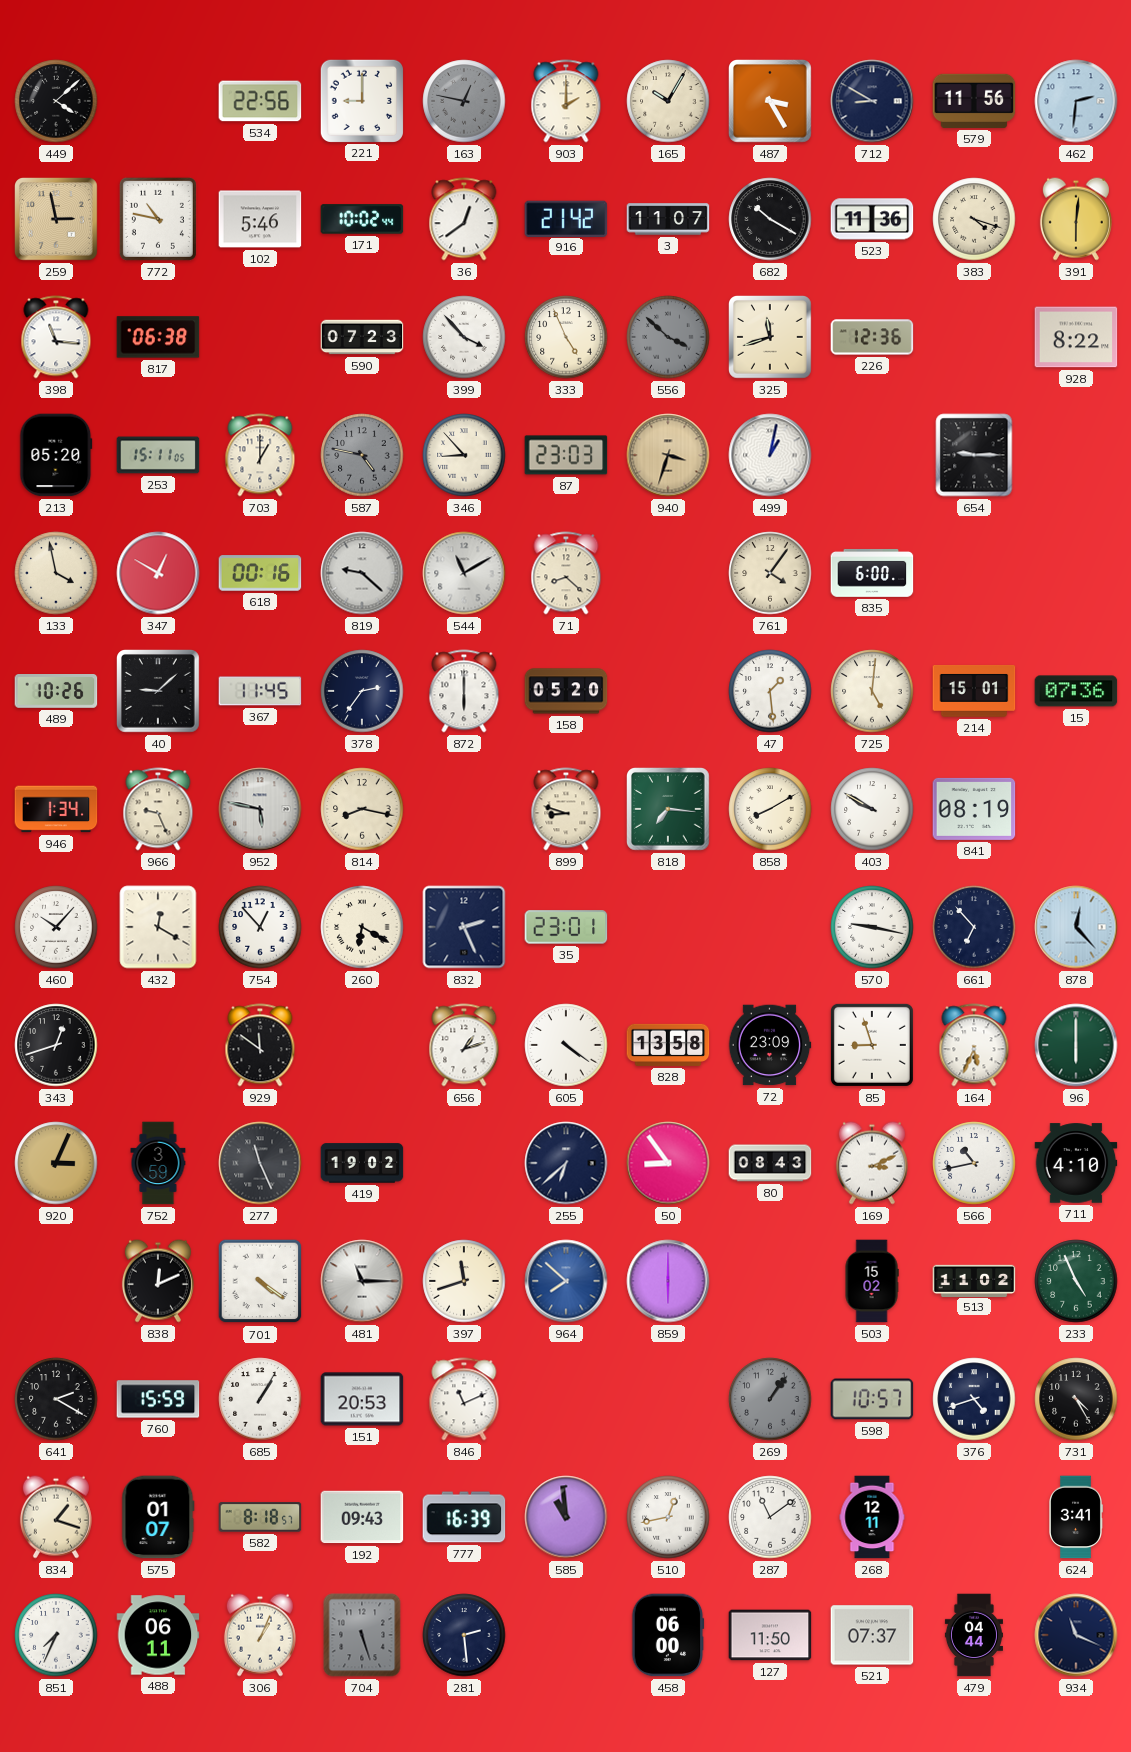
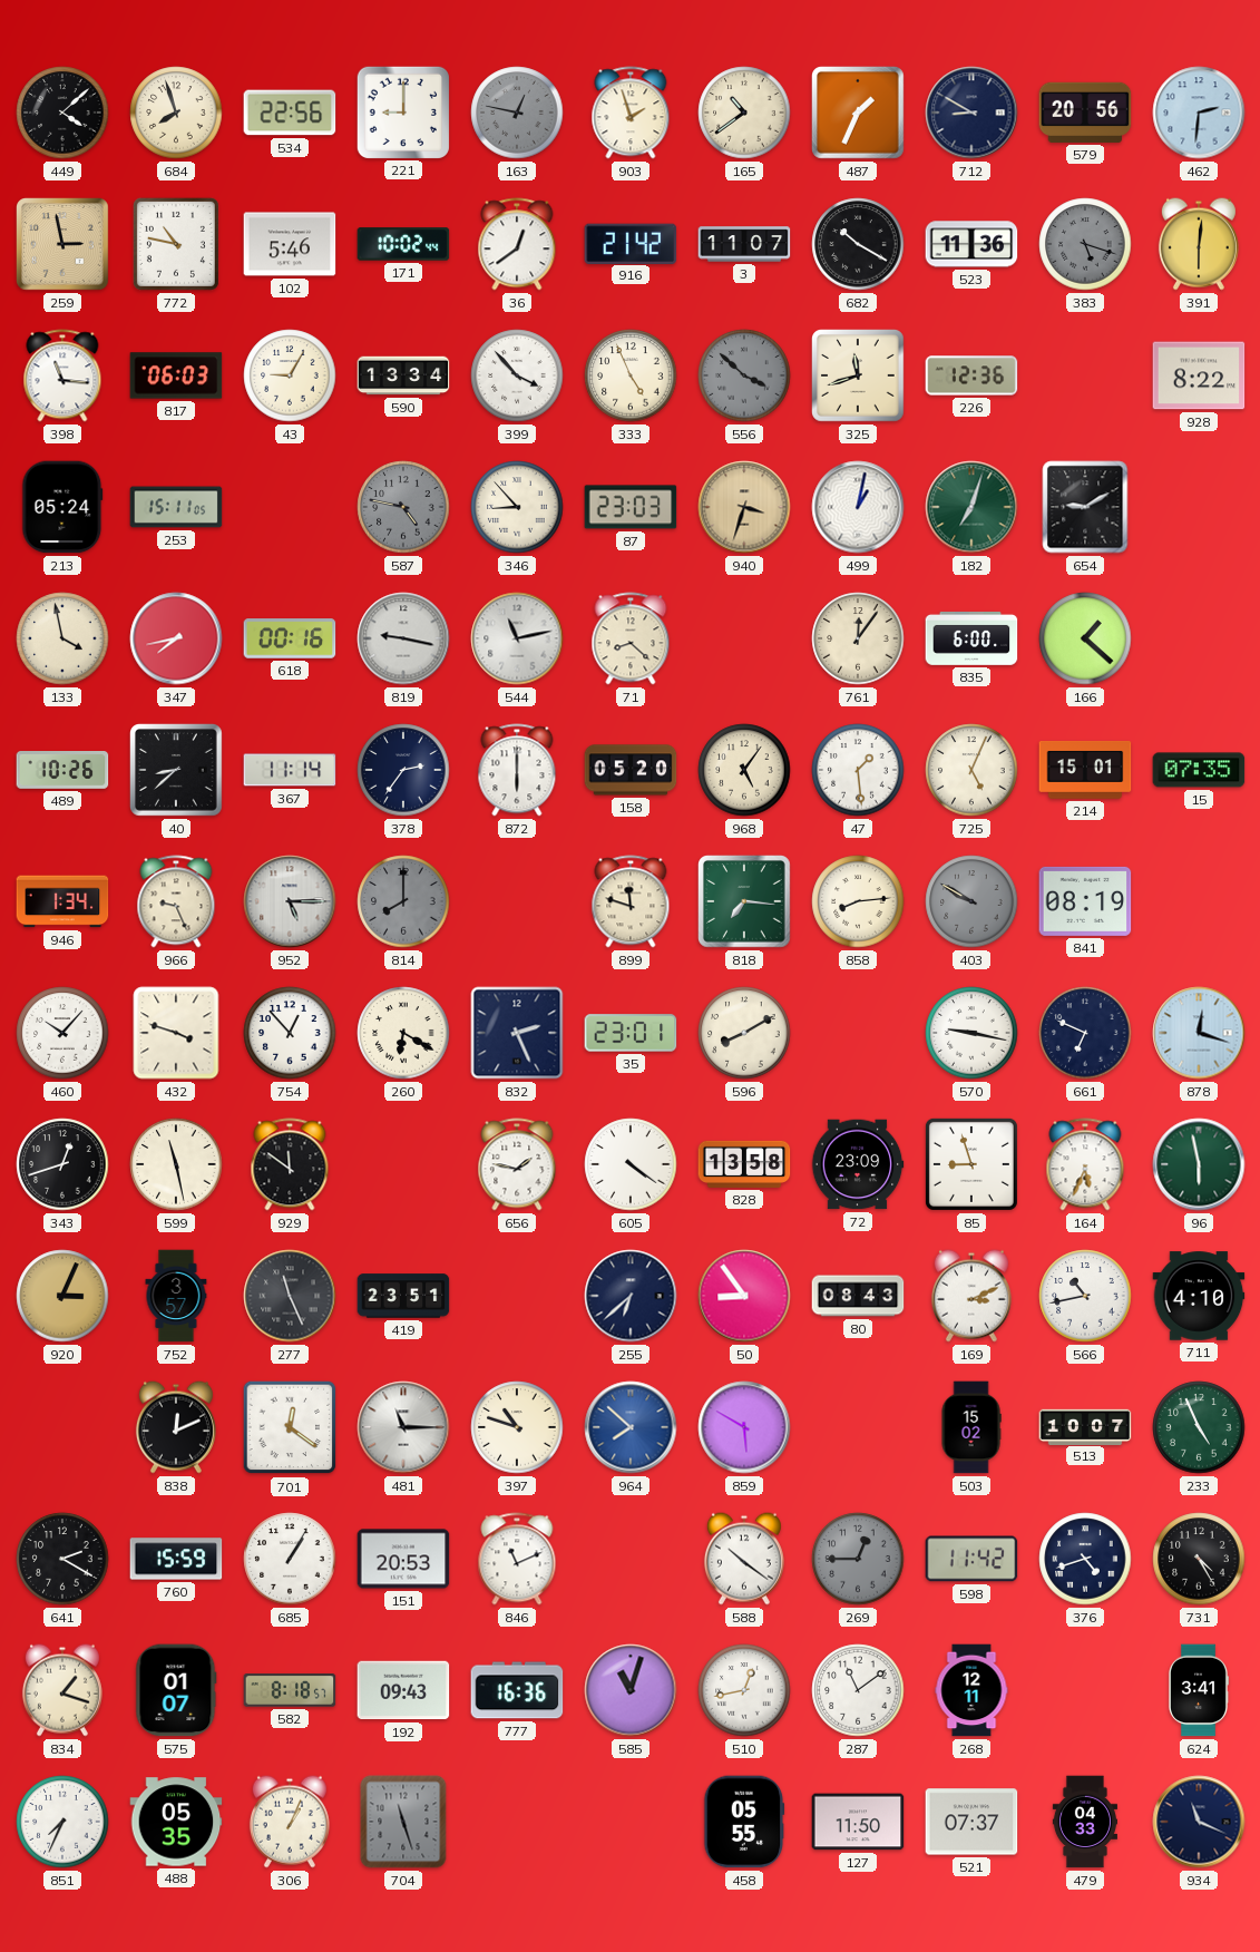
684: none -> 7:57 (176, 113)
903: 2:00 -> 1:57 (631, 113)
165: 10:05 -> 10:39 (744, 113)
487: 3:25 -> 1:34 (858, 113)
579: 11:56 -> 20:56 (1085, 113)
383: 4:18 -> 5:18 (1085, 244)
383 dial: cream -> grey (1085, 244)
817: 06:38 -> 06:03 (176, 375)
43: none -> 9:05 (290, 375)
590: 07:23 -> 13:34 (403, 375)
213: 05:20 -> 05:24 (62, 507)
703: 1:00 -> none (260, 455)
182: none -> 7:03 (971, 507)
654: 9:15 -> 9:10 (1085, 507)
347: 12:50 -> 7:43 (176, 638)
819: 9:22 -> 9:17 (403, 638)
544: 11:10 -> 11:13 (517, 638)
761: 4:06 -> 12:06 (858, 638)
166: none -> 1:22 (1085, 638)
40: 9:08 -> 8:38 (176, 770)
367: 11:45 -> 11:14 (290, 770)
968: none -> 5:06 (744, 770)
725: 5:01 -> 5:04 (971, 770)
15: 07:36 -> 07:35 (1199, 770)
952: 5:47 -> 5:15 (290, 901)
814: 8:17 -> 8:00 (403, 901)
814 dial: cream -> grey (403, 901)
899: 8:48 -> 11:48 (631, 901)
858: 8:10 -> 8:14 (858, 901)
403 dial: white -> grey (971, 901)
432: 12:20 -> 3:48 (176, 1033)
596: none -> 8:10 (744, 1033)
661: 6:53 -> 6:49 (1085, 1033)
878: 12:23 -> 12:18 (1199, 1033)
599: none -> 11:28 (176, 1164)
656: 1:12 -> 1:47 (517, 1164)
96: 6:00 -> 5:58 (1199, 1164)
752: 3:59 -> 3:57 (176, 1296)
419: 19:02 -> 23:51 (403, 1296)
701: 4:21 -> 12:21 (290, 1427)
397: 11:42 -> 10:48 (517, 1427)
859: 6:00 -> 5:50 (744, 1427)
513: 11:02 -> 10:07 (1085, 1426)
588: none -> 10:21 (744, 1559)
269: 1:06 -> 12:45 (858, 1559)
598: 10:57 -> 11:42 (971, 1559)
777: 16:39 -> 16:36 (517, 1690)
585: 10:59 -> 11:03 (631, 1690)
488: 06:11 -> 05:35 (176, 1822)
704: 5:27 -> 11:27 (403, 1822)
281: 2:29 -> none (464, 1635)
458: 06:00 -> 05:55 (744, 1822)
479: 04:44 -> 04:33 (1085, 1822)
